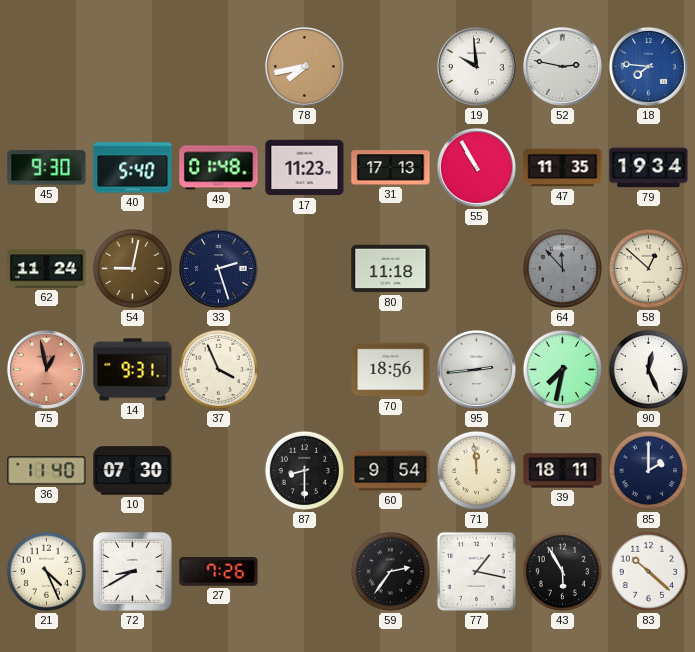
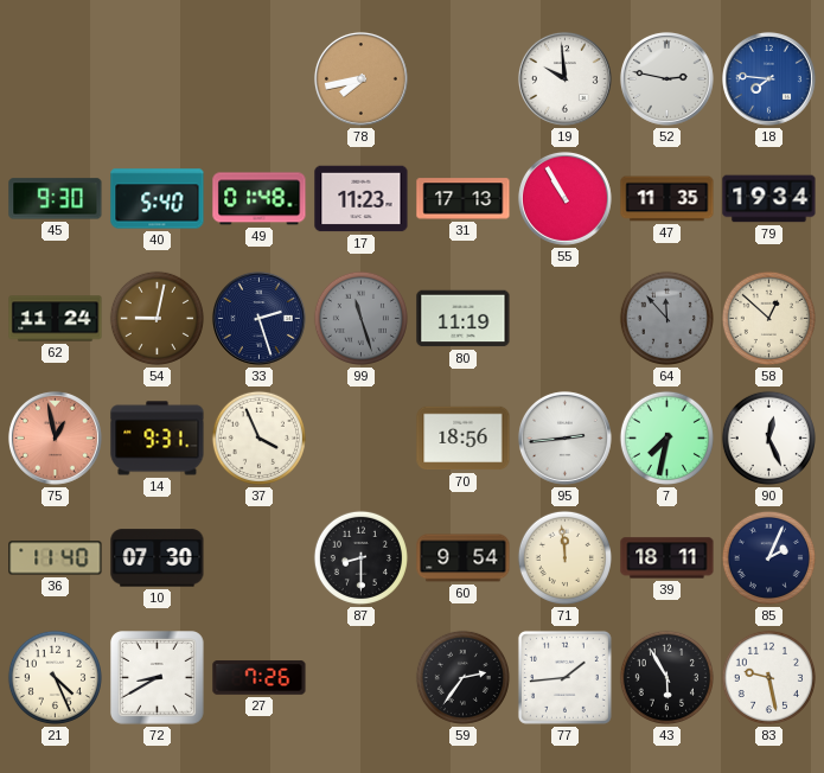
99: none -> 11:27 (360, 318)
80: 11:18 -> 11:19 (464, 319)
85: 2:00 -> 2:04 (768, 557)
77: 1:17 -> 1:44 (564, 677)
83: 10:22 -> 9:28 (768, 677)
